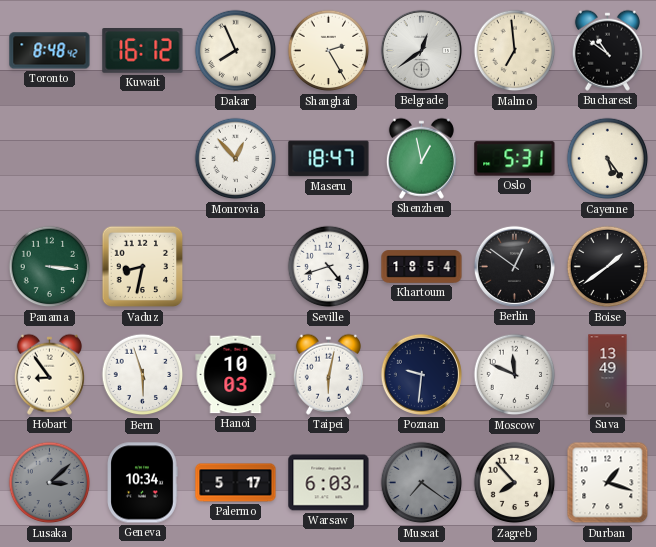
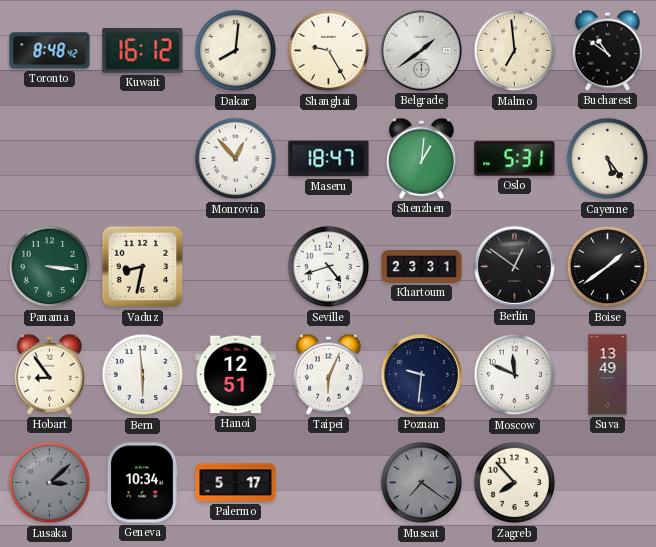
Dakar: 7:56 -> 8:01 (236, 51)
Shanghai: 2:25 -> 9:25 (329, 51)
Belgrade: 12:39 -> 1:39 (421, 50)
Shenzhen: 12:58 -> 1:01 (421, 158)
Khartoum: 18:54 -> 23:31 (422, 267)
Bern: 5:57 -> 5:59 (143, 375)
Hanoi: 10:03 -> 12:51 (236, 375)
Taipei: 6:02 -> 6:04 (328, 374)
Warsaw: 6:03 -> none (329, 483)
Durban: 1:18 -> none (608, 483)
